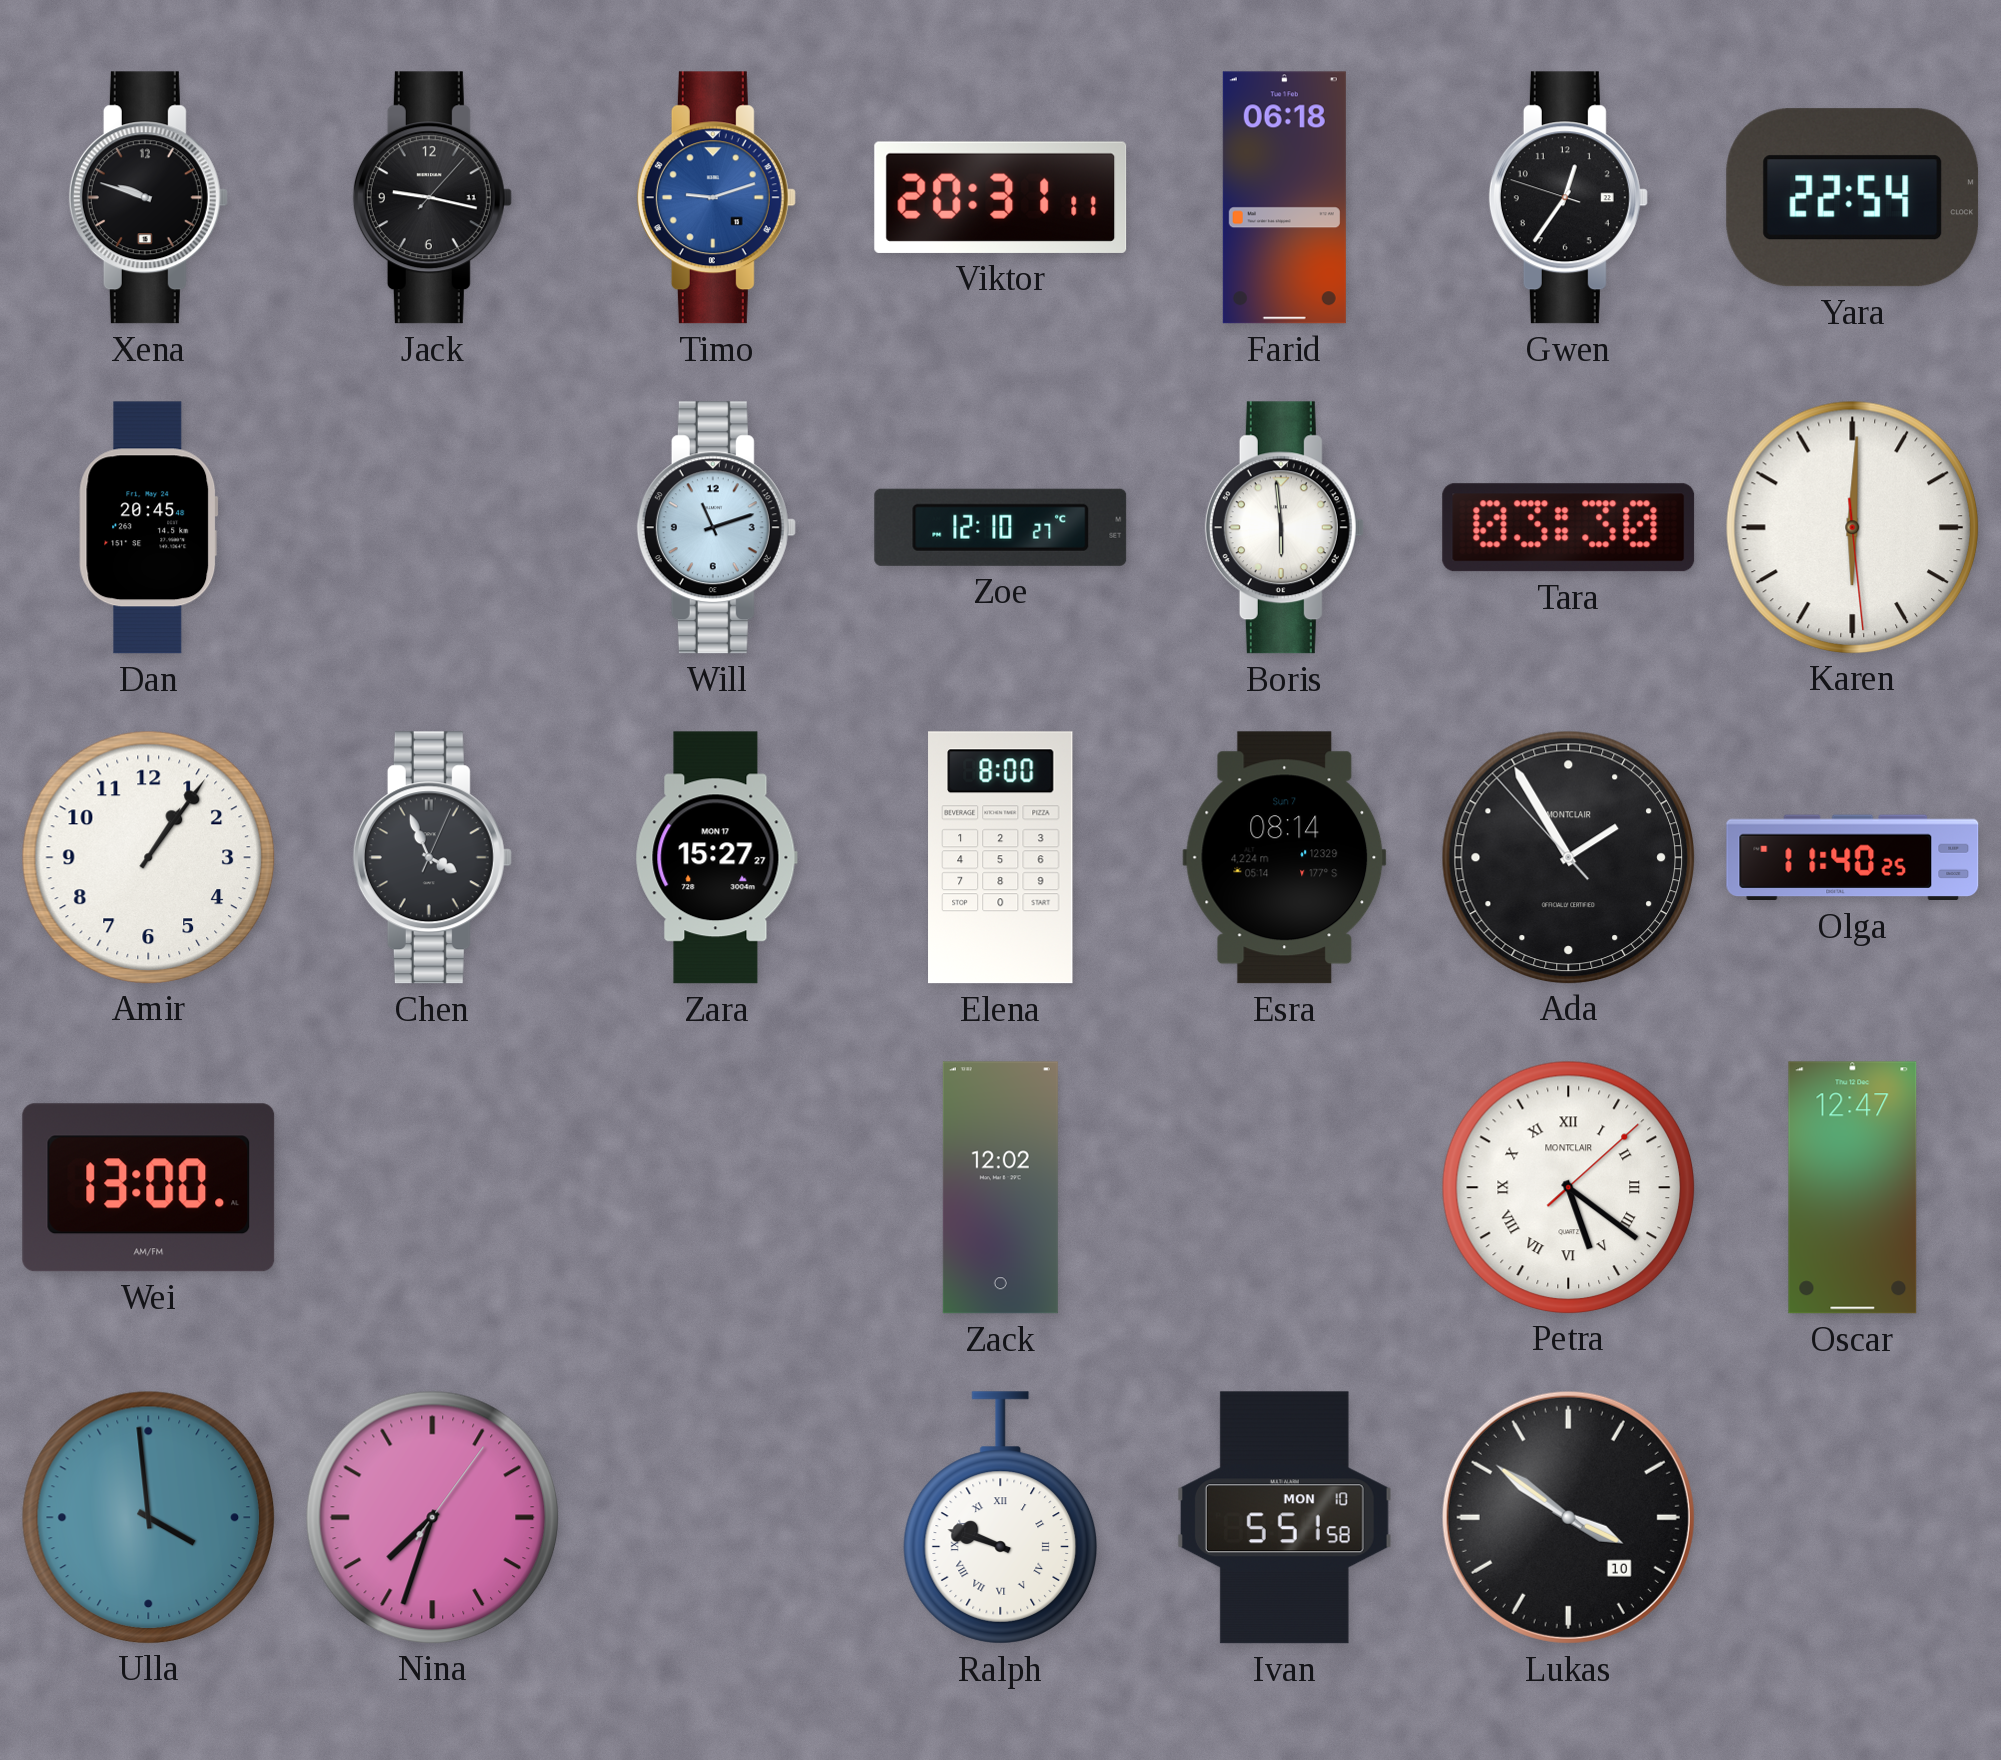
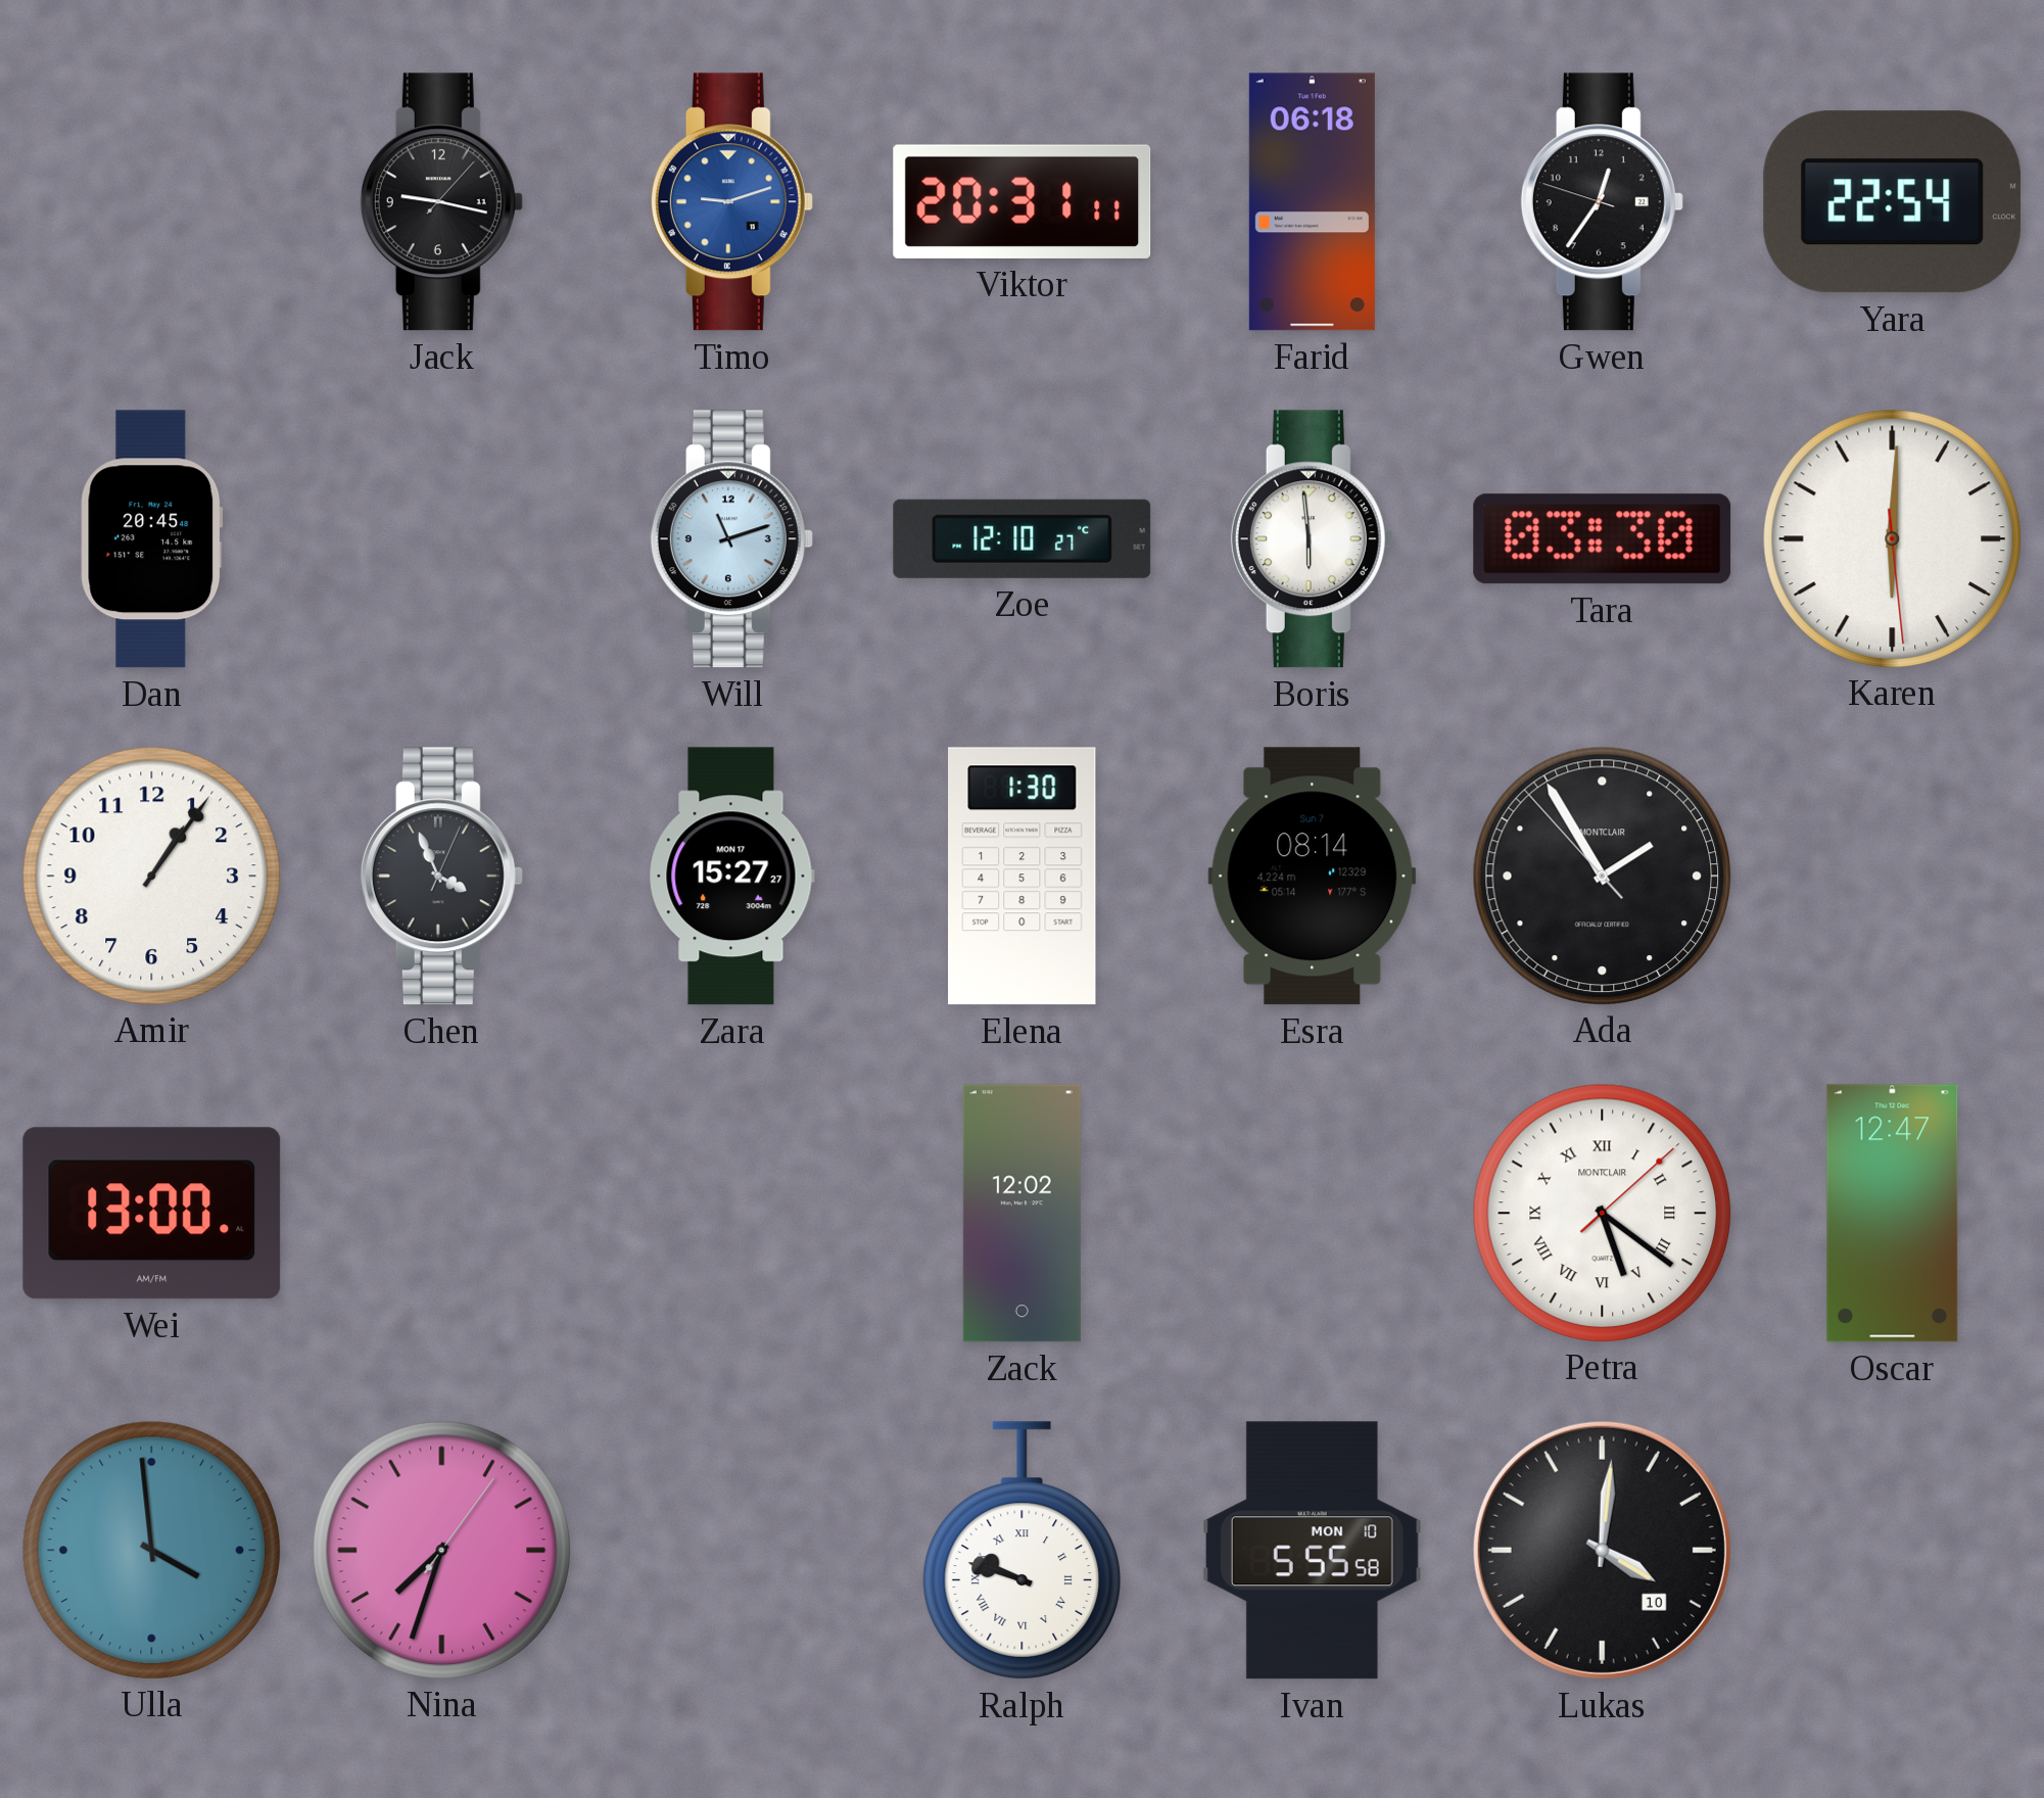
Xena: 9:48 -> none (148, 198)
Elena: 8:00 -> 1:30 (1023, 877)
Olga: 11:40 -> none (1853, 858)
Ivan: 5:51 -> 5:55 (1312, 1551)
Lukas: 3:51 -> 4:01 (1602, 1550)
